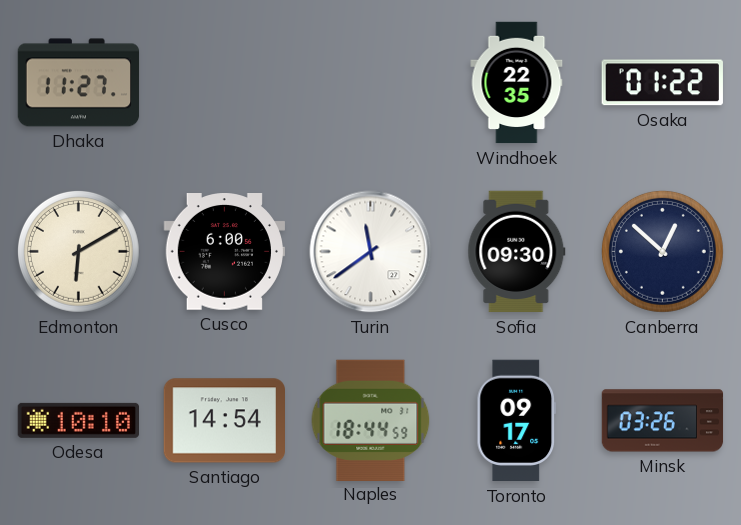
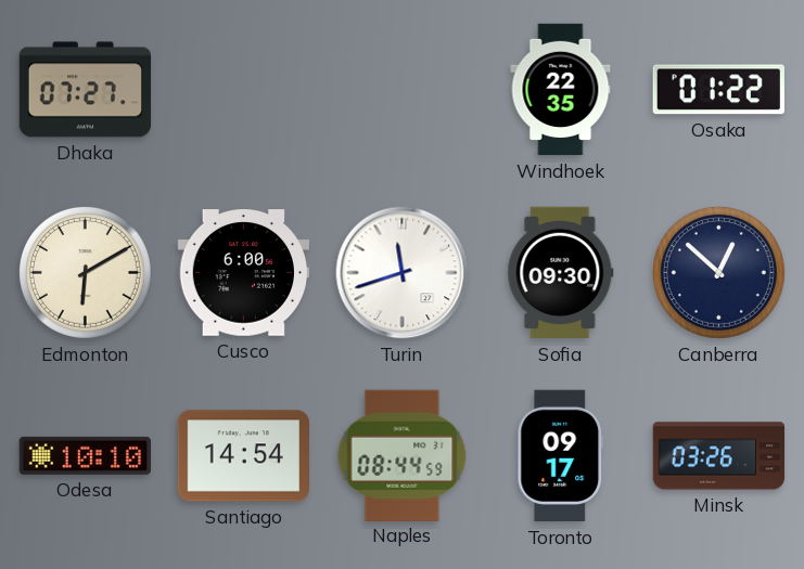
Dhaka: 11:27 -> 07:27 (86, 90)
Turin: 11:39 -> 11:42 (403, 273)
Naples: 18:44 -> 08:44 (403, 455)
